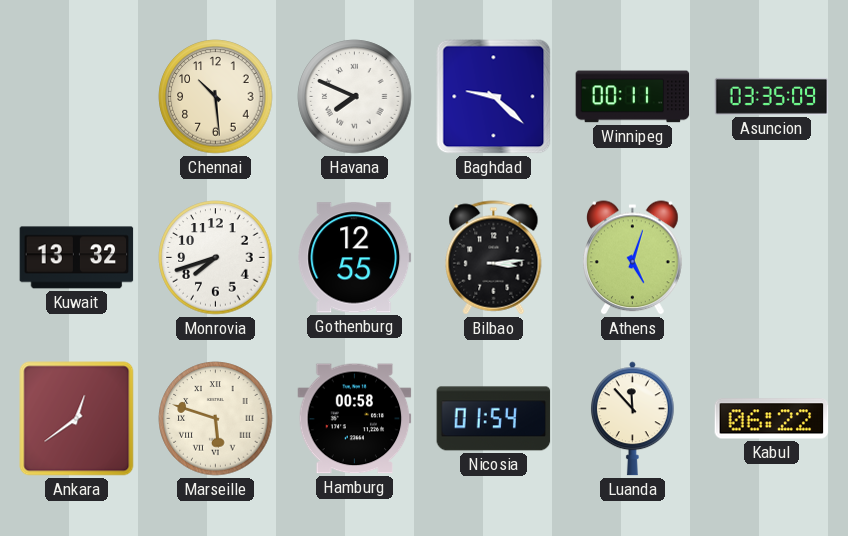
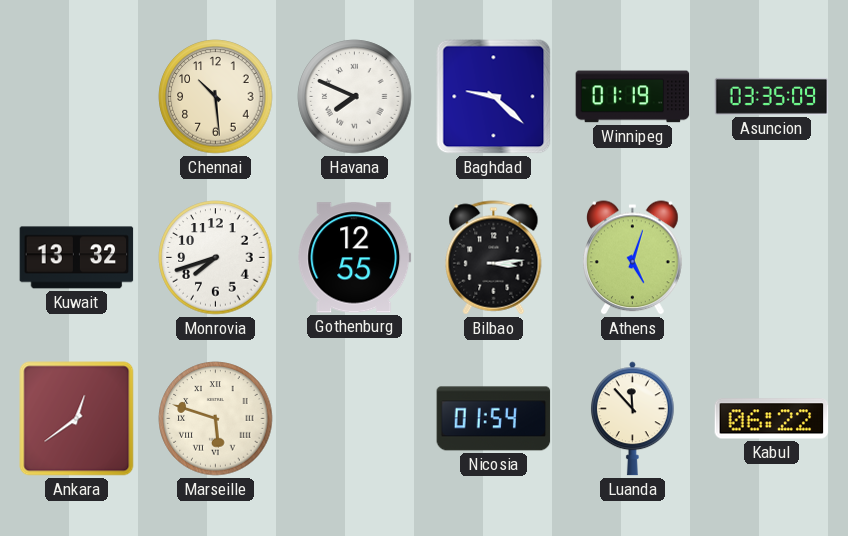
Winnipeg: 00:11 -> 01:19 (633, 97)
Hamburg: 00:58 -> none (355, 419)
